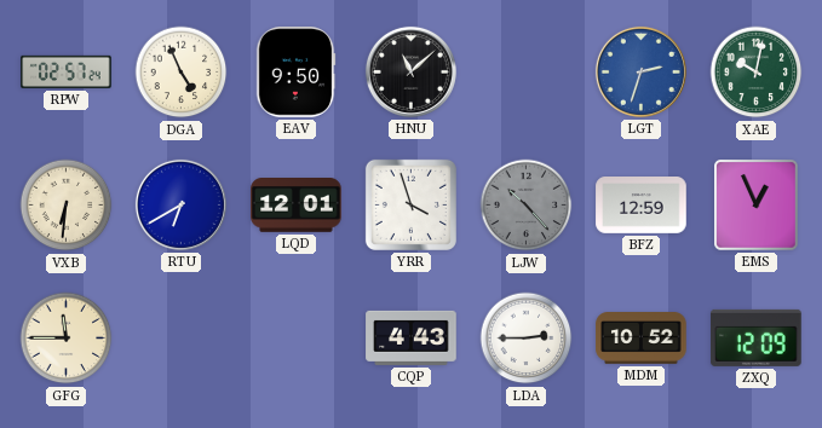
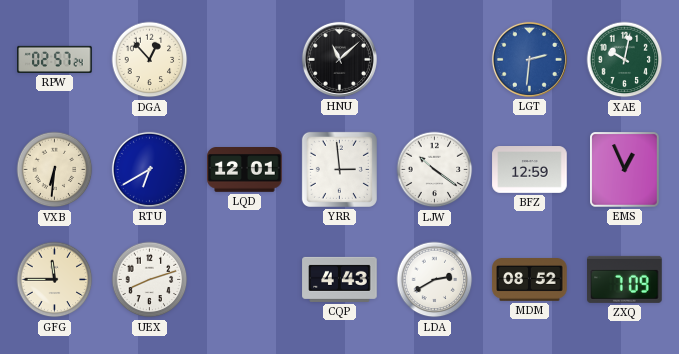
DGA: 4:56 -> 12:53 (150, 60)
EAV: 9:50 -> none (295, 73)
LGT: 2:33 -> 2:31 (529, 59)
YRR: 3:57 -> 2:59 (339, 169)
LJW: 10:23 -> 10:21 (435, 170)
LJW dial: grey -> white (435, 170)
UEX: none -> 8:12 (150, 280)
LDA: 2:45 -> 2:40 (435, 280)
MDM: 10:52 -> 08:52 (530, 280)
ZXQ: 12:09 -> 7:09 (625, 279)
